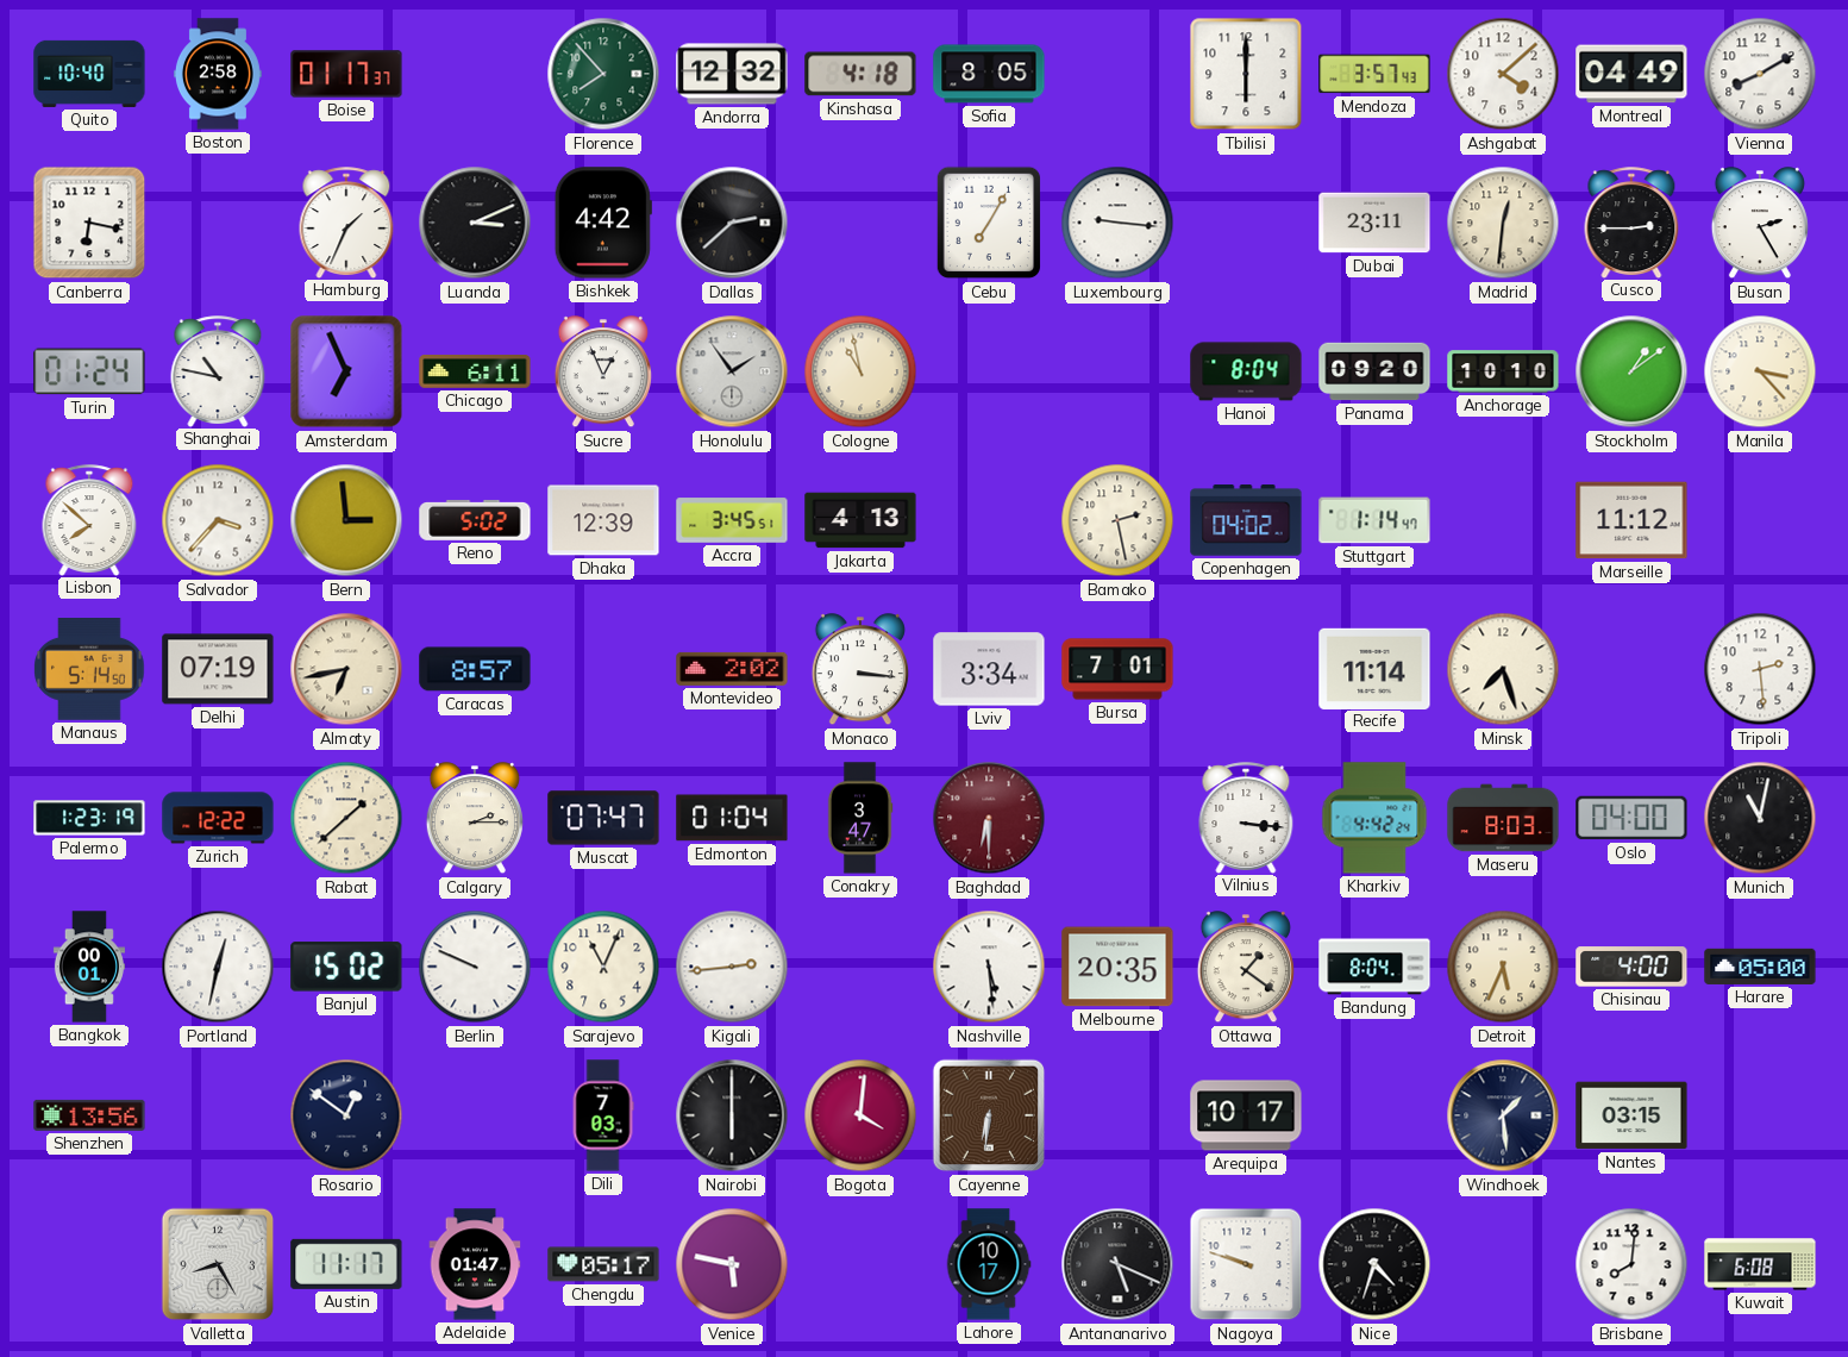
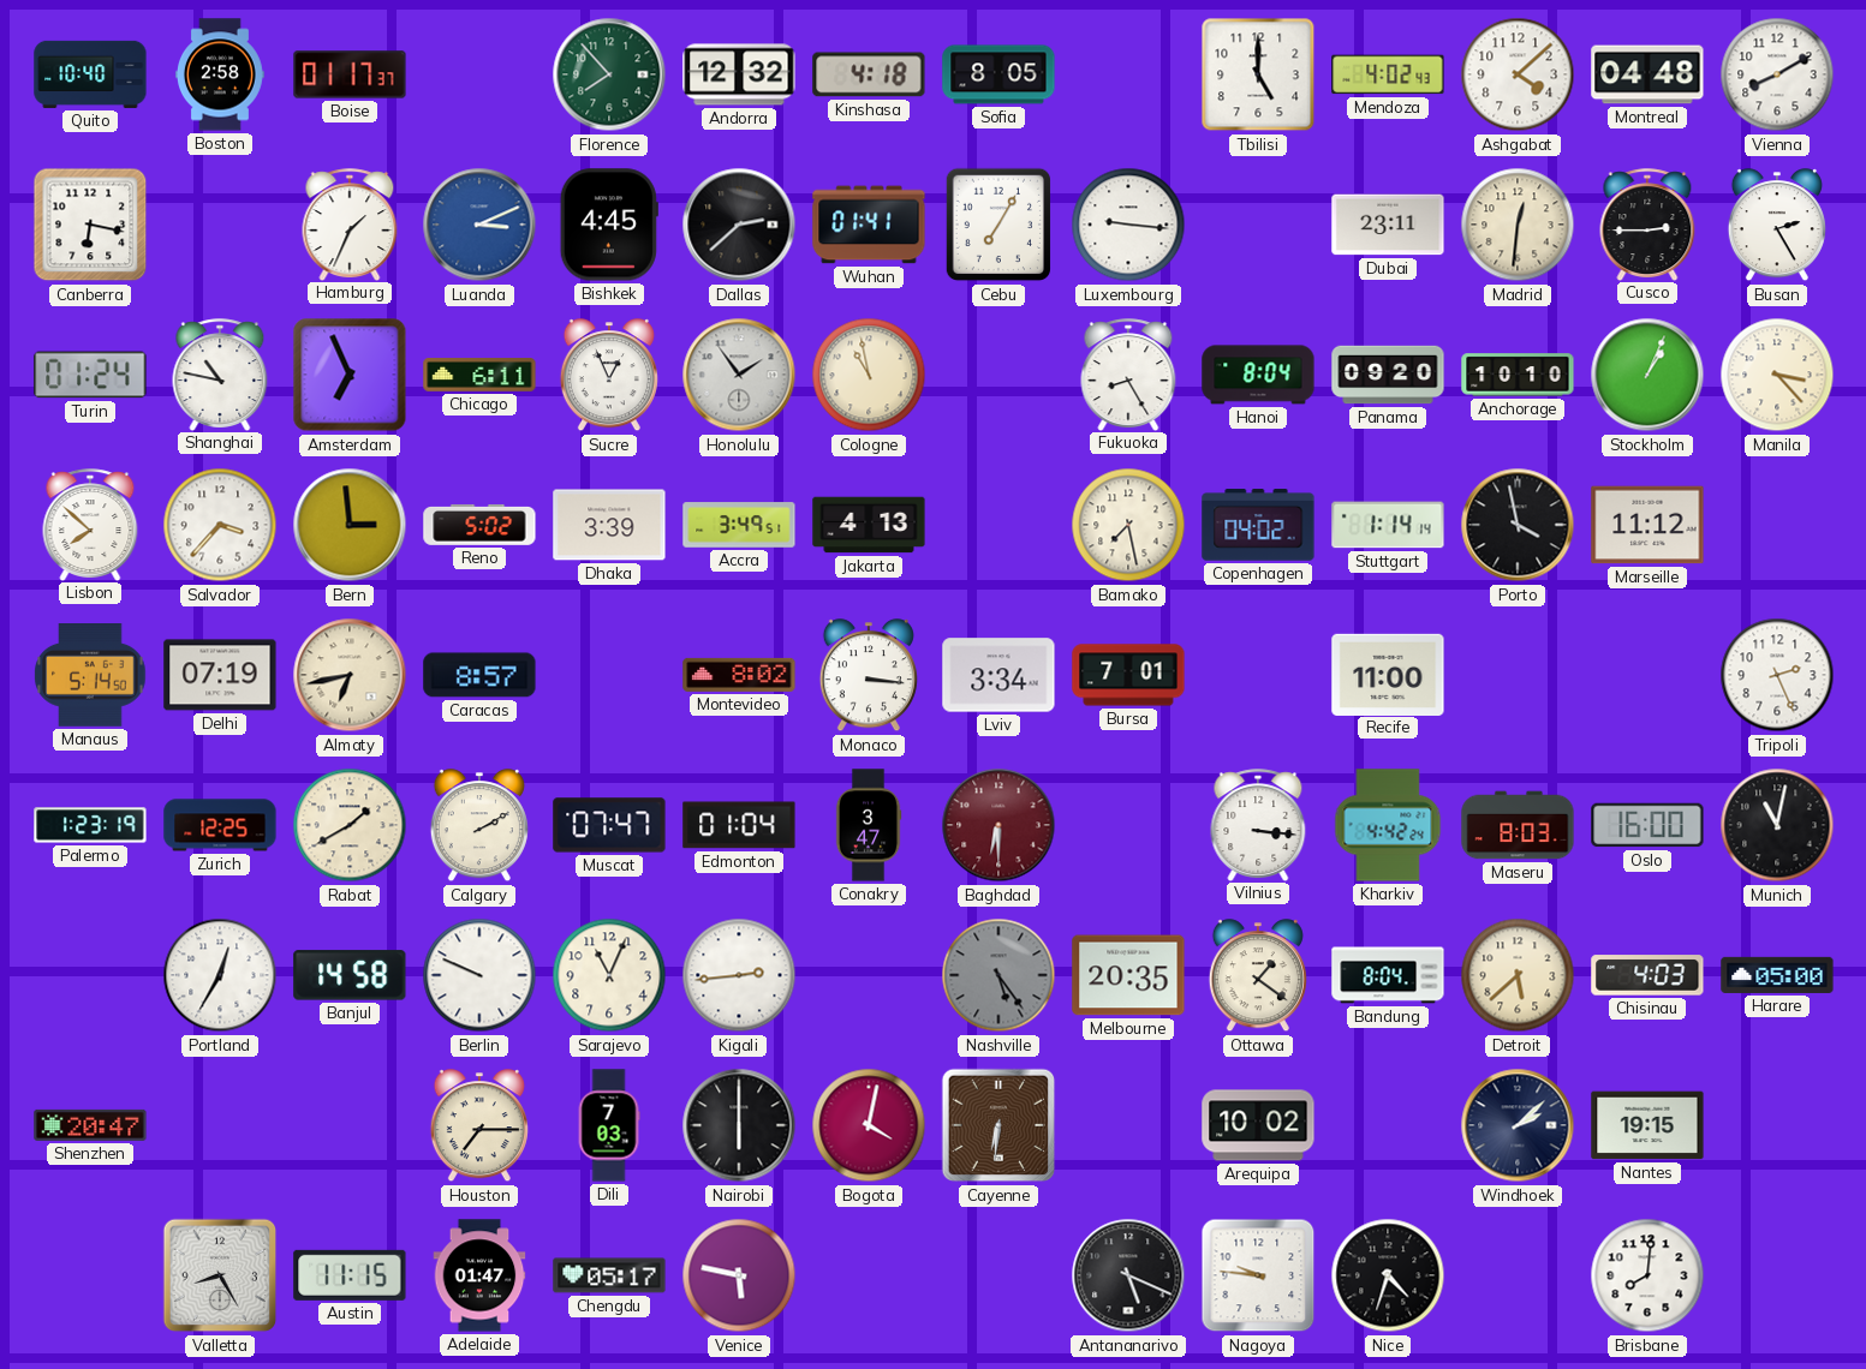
Tbilisi: 6:00 -> 5:00 (1258, 74)
Mendoza: 3:57 -> 4:02 (1388, 74)
Montreal: 04:49 -> 04:48 (1647, 74)
Luanda dial: black -> blue (479, 225)
Bishkek: 4:42 -> 4:45 (609, 225)
Wuhan: none -> 01:41 (869, 225)
Fukuoka: none -> 8:25 (1128, 375)
Stockholm: 1:09 -> 1:04 (1647, 375)
Dhaka: 12:39 -> 3:39 (609, 525)
Accra: 3:45 -> 3:49 (739, 525)
Bamako: 2:28 -> 7:28 (1128, 525)
Stuttgart: 1:14:47 -> 1:14:14 (1388, 525)
Porto: none -> 3:58 (1518, 525)
Montevideo: 2:02 -> 8:02 (739, 675)
Recife: 11:14 -> 11:00 (1388, 674)
Minsk: 7:27 -> none (1503, 669)
Tripoli: 2:29 -> 2:26 (1777, 675)
Zurich: 12:22 -> 12:25 (220, 825)
Rabat: 1:38 -> 1:40 (350, 825)
Calgary: 2:15 -> 2:10 (479, 826)
Oslo: 04:00 -> 16:00 (1647, 825)
Bangkok: 00:01 -> none (89, 967)
Portland: 12:32 -> 12:35 (220, 975)
Banjul: 15:02 -> 14:58 (350, 975)
Nashville: 5:29 -> 5:24 (998, 975)
Nashville dial: white -> grey (998, 975)
Detroit: 5:34 -> 5:38 (1518, 975)
Chisinau: 4:00 -> 4:03 (1647, 975)
Shenzhen: 13:56 -> 20:47 (90, 1125)
Rosario: 12:51 -> none (346, 1115)
Houston: none -> 7:15 (479, 1126)
Bogota: 4:01 -> 4:02 (869, 1125)
Arequipa: 10:17 -> 10:02 (1258, 1125)
Windhoek: 1:29 -> 2:08 (1518, 1125)
Nantes: 03:15 -> 19:15 (1647, 1125)
Austin: 11:17 -> 11:15 (350, 1275)
Lahore: 10:17 -> none (989, 1264)
Nagoya: 9:48 -> 9:46 (1258, 1275)
Kuwait: 6:08 -> none (1760, 1264)
